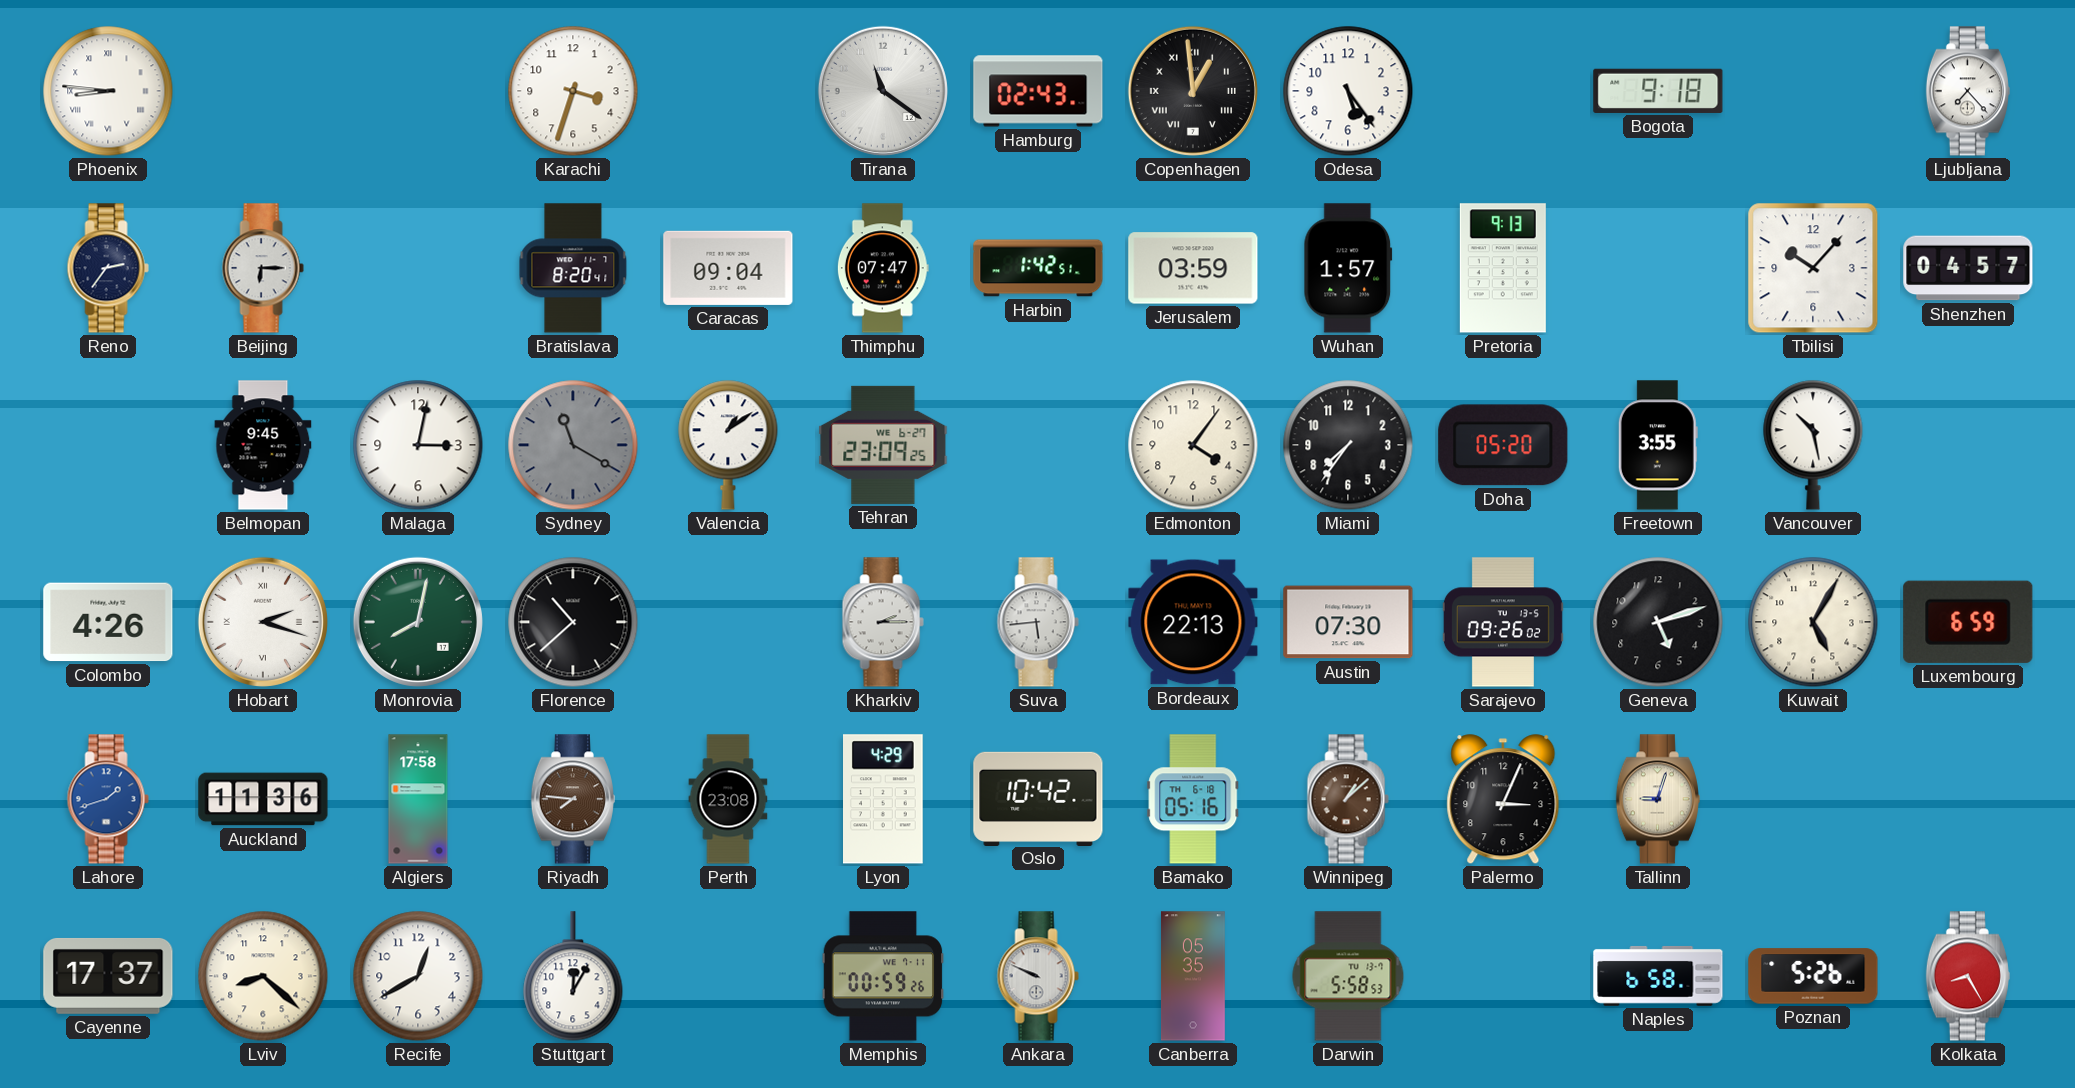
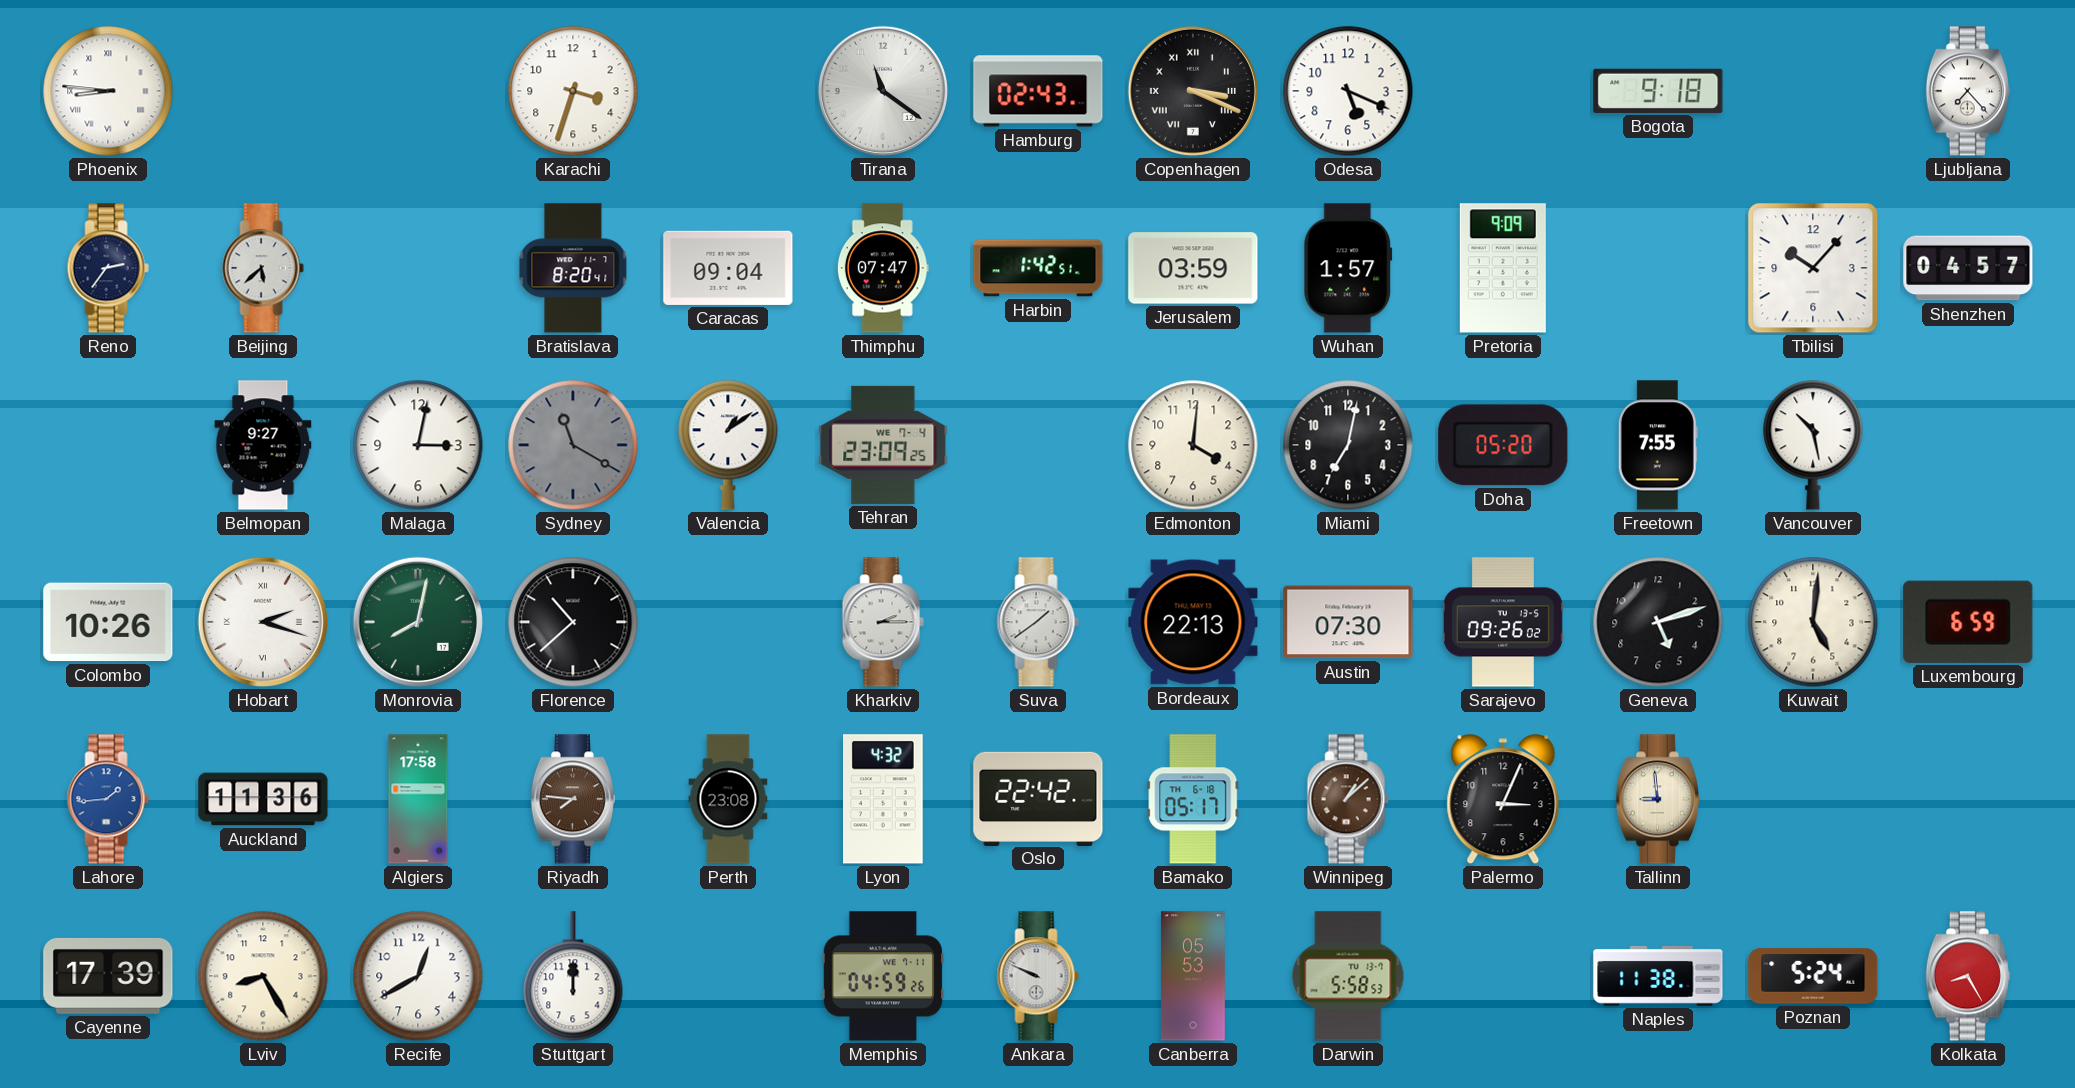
Copenhagen: 12:59 -> 3:19 (1193, 91)
Odesa: 5:24 -> 5:19 (1348, 91)
Beijing: 6:15 -> 5:38 (263, 268)
Pretoria: 9:13 -> 9:09 (1503, 268)
Belmopan: 9:45 -> 9:27 (263, 445)
Tehran date: WE 6-27 -> WE 7-4 (883, 445)
Edmonton: 4:06 -> 4:01 (1193, 445)
Miami: 7:36 -> 7:02 (1348, 445)
Freetown: 3:55 -> 7:55 (1658, 445)
Colombo: 4:26 -> 10:26 (108, 622)
Suva: 5:44 -> 1:39 (1038, 622)
Kuwait: 5:05 -> 5:01 (1813, 622)
Lahore: 1:42 -> 1:44 (108, 799)
Lyon: 4:29 -> 4:32 (884, 799)
Oslo: 10:42 -> 22:42 (1038, 798)
Bamako: 05:16 -> 05:17 (1193, 799)
Tallinn: 9:03 -> 8:59 (1658, 799)
Cayenne: 17:37 -> 17:39 (108, 976)
Lviv: 8:22 -> 8:25 (263, 976)
Stuttgart: 12:05 -> 12:00 (573, 976)
Memphis: 00:59 -> 04:59 (883, 976)
Canberra: 05:35 -> 05:53 (1193, 976)
Naples: 6:58 -> 11:38 (1658, 976)
Poznan: 5:26 -> 5:24 (1813, 976)
